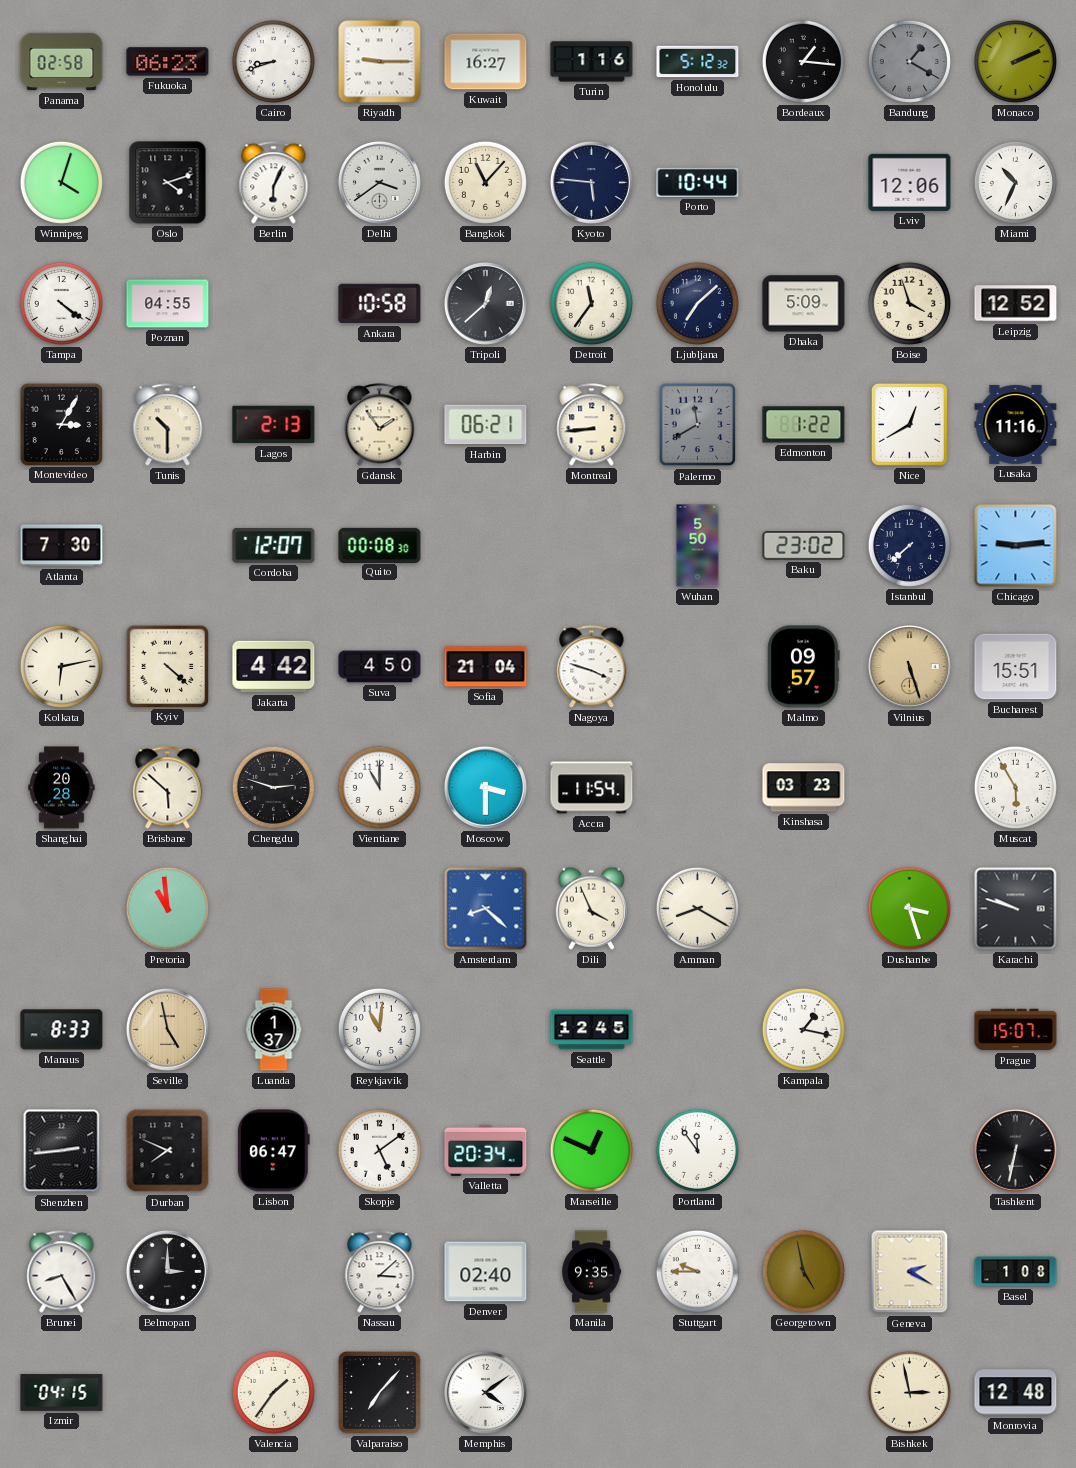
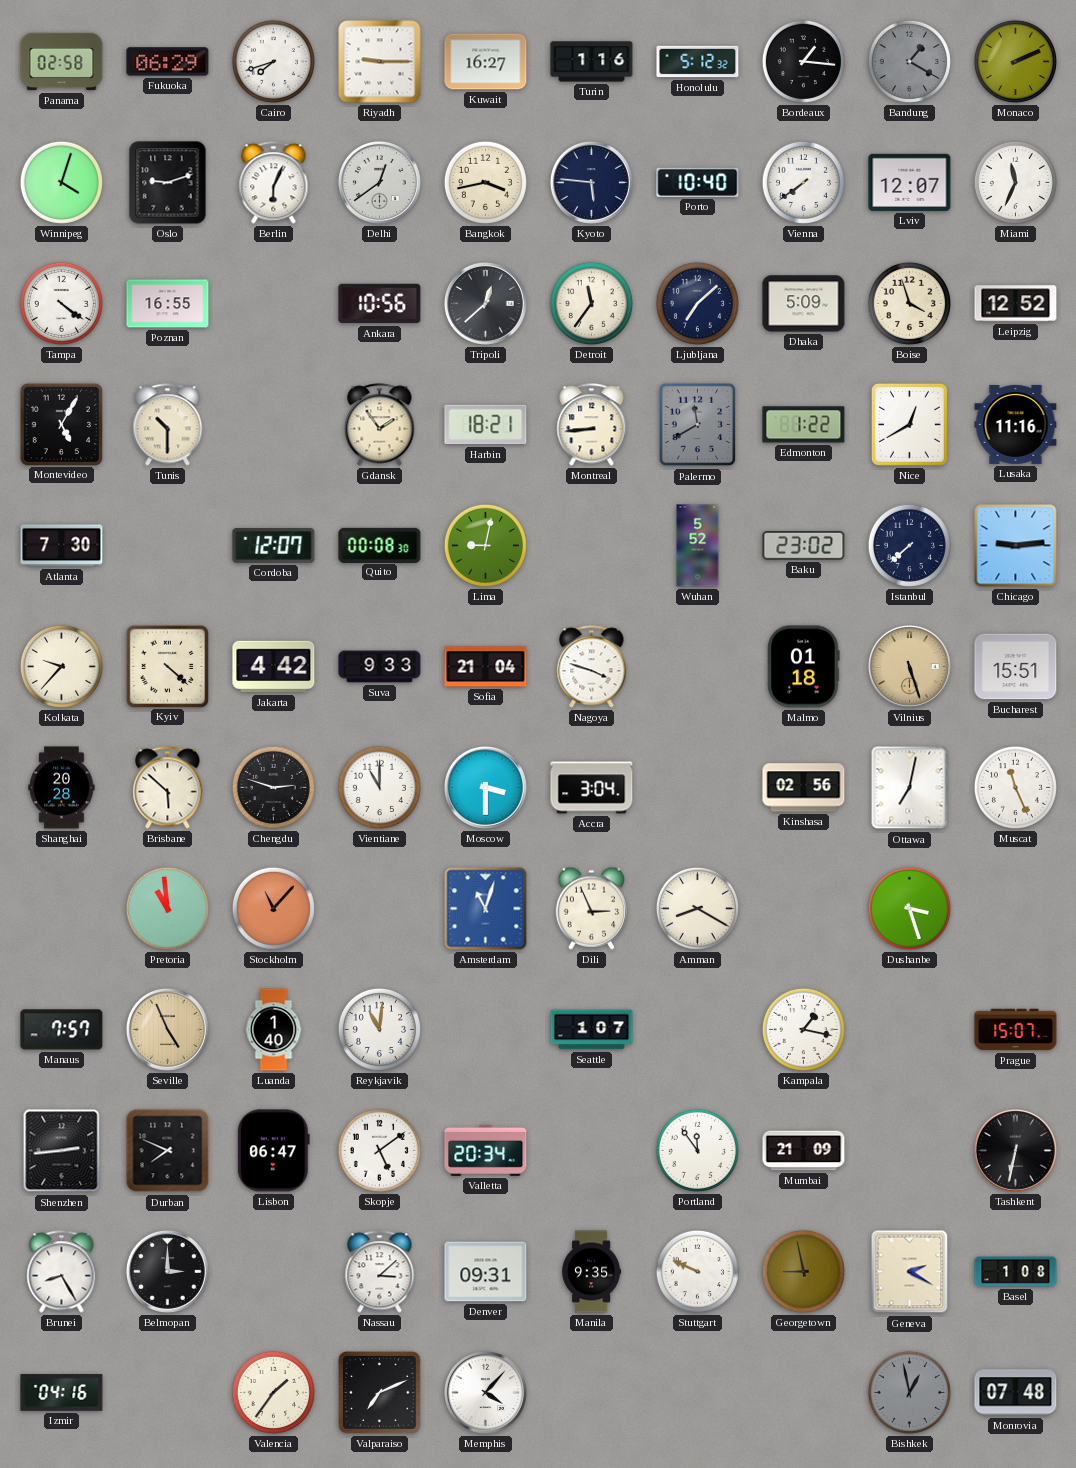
Fukuoka: 06:23 -> 06:29 (168, 62)
Cairo: 8:42 -> 7:42 (273, 61)
Oslo: 4:12 -> 9:12 (168, 183)
Delhi: 3:39 -> 12:39 (379, 182)
Bangkok: 11:07 -> 3:43 (485, 182)
Porto: 10:44 -> 10:40 (698, 182)
Vienna: none -> 7:39 (803, 182)
Lviv: 12:06 -> 12:07 (910, 182)
Miami: 10:34 -> 11:34 (1015, 182)
Poznan: 04:55 -> 16:55 (168, 304)
Ankara: 10:58 -> 10:56 (380, 304)
Montevideo: 3:05 -> 5:05 (61, 424)
Lagos: 2:13 -> none (274, 425)
Harbin: 06:21 -> 18:21 (486, 425)
Lima: none -> 9:02 (485, 545)
Wuhan: 5:50 -> 5:52 (698, 546)
Kolkata: 6:13 -> 9:37 (61, 666)
Suva: 4:50 -> 9:33 (380, 667)
Malmo: 09:57 -> 01:18 (804, 667)
Accra: 11:54 -> 3:04 (592, 788)
Kinshasa: 03:23 -> 02:56 (804, 788)
Ottawa: none -> 7:02 (910, 788)
Muscat: 5:55 -> 11:26 (1015, 787)
Stockholm: none -> 11:07 (273, 908)
Amsterdam: 8:22 -> 11:03 (486, 909)
Dili: 3:56 -> 2:56 (591, 908)
Karachi: 9:48 -> none (1016, 909)
Manaus: 8:33 -> 7:57 (62, 1030)
Seville: 4:58 -> 4:56 (167, 1029)
Luanda: 1:37 -> 1:40 (274, 1030)
Seattle: 12:45 -> 1:07 (592, 1030)
Marseille: 12:49 -> none (591, 1150)
Mumbai: none -> 21:09 (804, 1151)
Denver: 02:40 -> 09:31 (486, 1272)
Stuttgart: 9:45 -> 9:49 (697, 1271)
Georgetown: 4:58 -> 8:58 (803, 1271)
Izmir: 04:15 -> 04:16 (62, 1393)
Valparaiso: 7:07 -> 7:11 (380, 1393)
Memphis: 4:09 -> 4:07 (485, 1392)
Bishkek: 2:58 -> 12:58 (909, 1392)
Bishkek dial: cream -> grey (909, 1392)
Monrovia: 12:48 -> 07:48 (1016, 1393)
